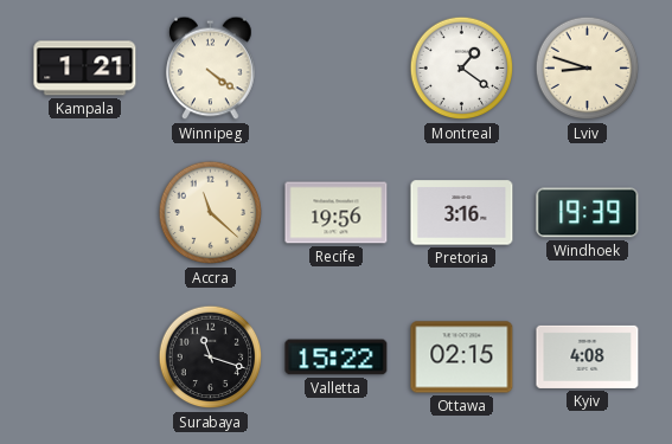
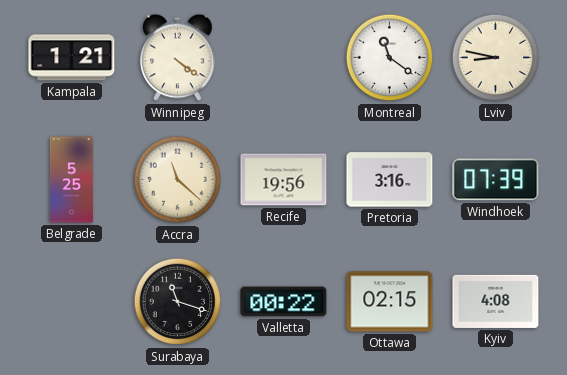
Montreal: 1:21 -> 11:21 (390, 58)
Lviv: 8:48 -> 8:47 (496, 58)
Belgrade: none -> 5:25 (71, 180)
Windhoek: 19:39 -> 07:39 (496, 180)
Valletta: 15:22 -> 00:22 (284, 302)
